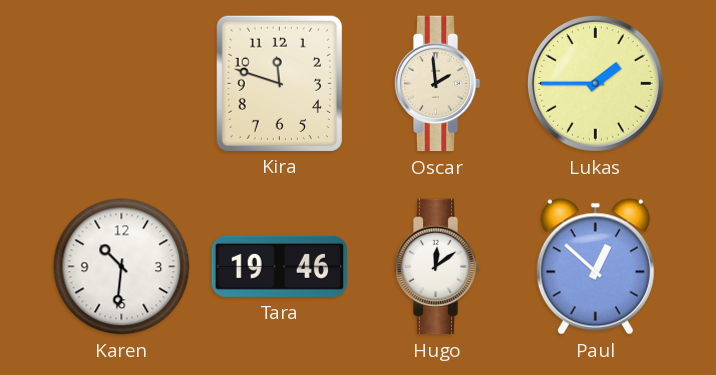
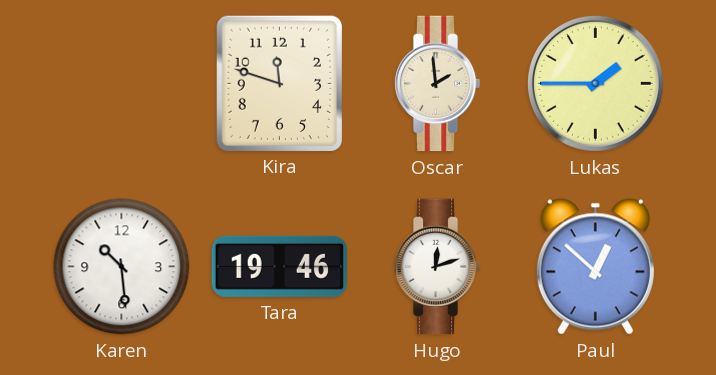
Karen: 10:31 -> 10:29 (122, 267)
Hugo: 12:09 -> 12:12 (437, 267)
